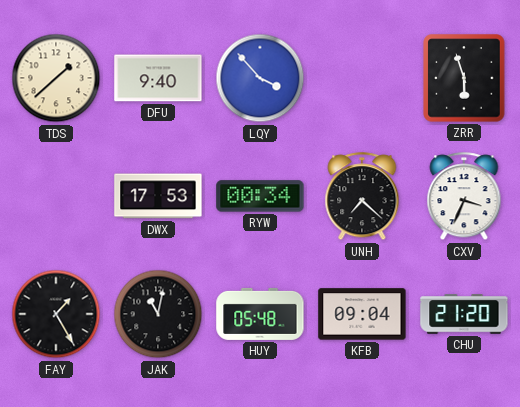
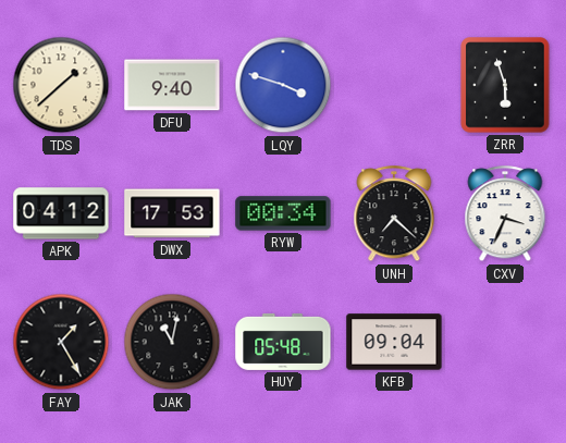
LQY: 3:53 -> 3:48 (283, 85)
APK: none -> 04:12 (61, 213)
CHU: 21:20 -> none (464, 314)
